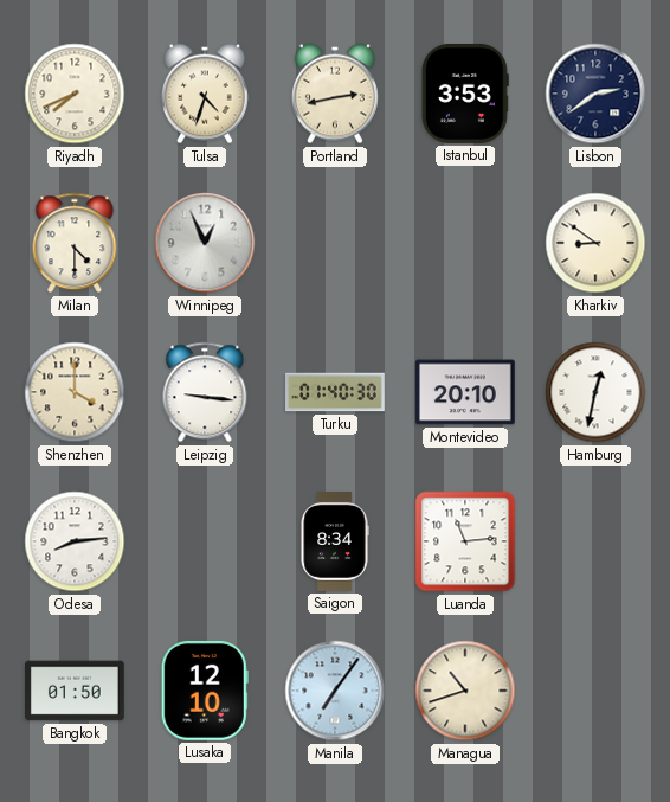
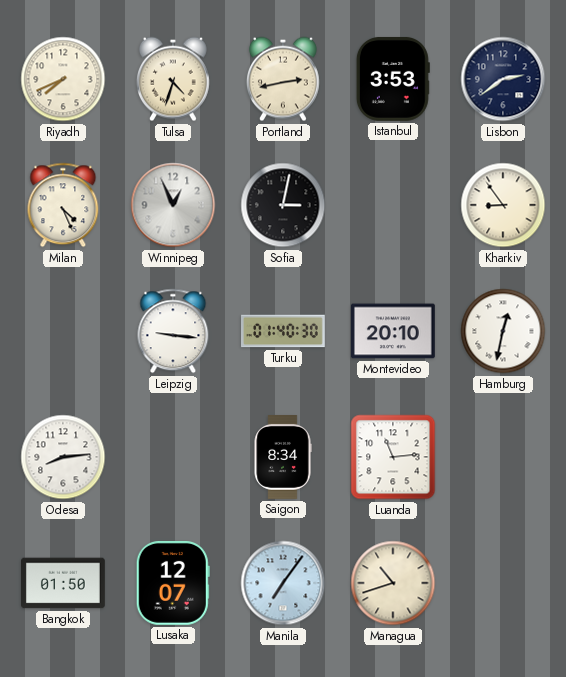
Milan: 4:30 -> 4:26 (63, 205)
Sofia: none -> 3:02 (283, 205)
Kharkiv: 8:51 -> 8:54 (503, 205)
Shenzhen: 4:00 -> none (75, 392)
Lusaka: 12:10 -> 12:07 (173, 583)
